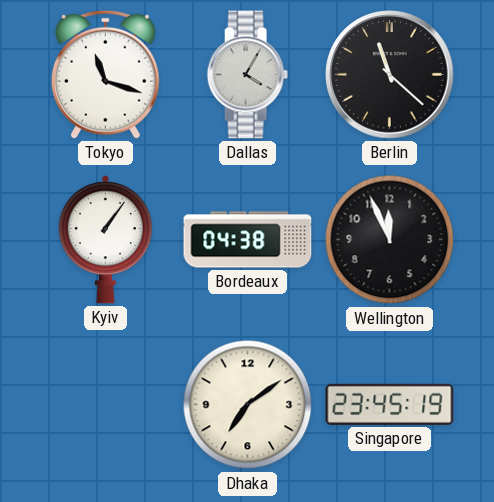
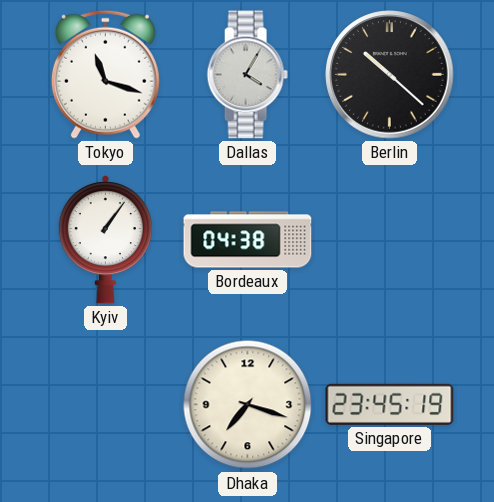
Berlin: 11:22 -> 10:22 (390, 75)
Wellington: 11:56 -> none (390, 240)
Dhaka: 7:09 -> 7:18 (248, 405)
